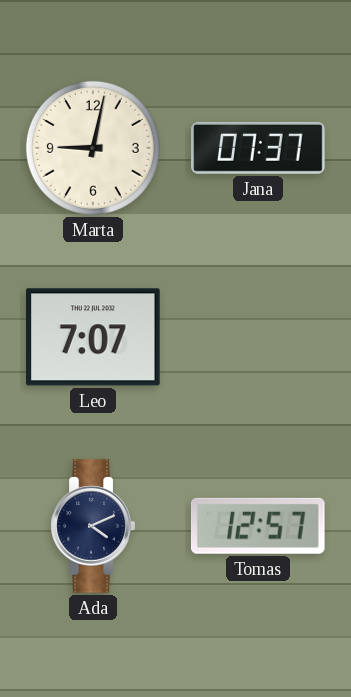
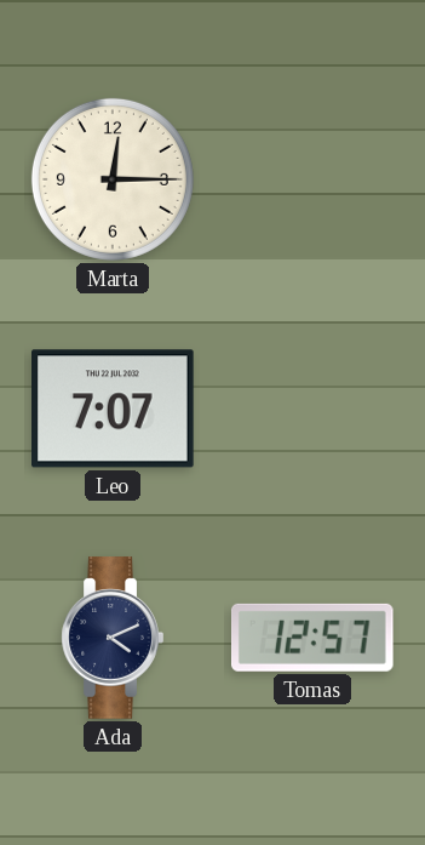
Marta: 9:02 -> 12:15 (113, 179)
Jana: 07:37 -> none (258, 148)
